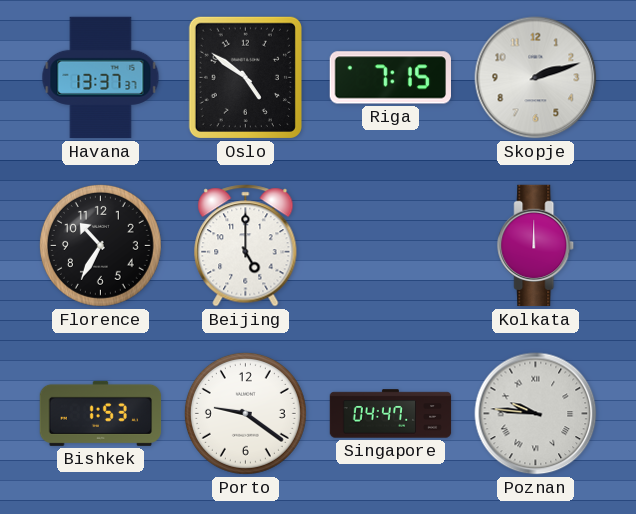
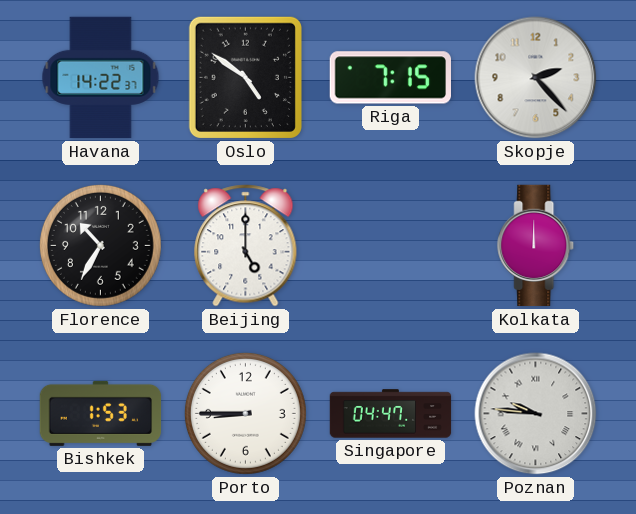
Havana: 13:37 -> 14:22 (101, 78)
Skopje: 2:12 -> 2:23 (536, 78)
Porto: 9:21 -> 8:45 (245, 413)
